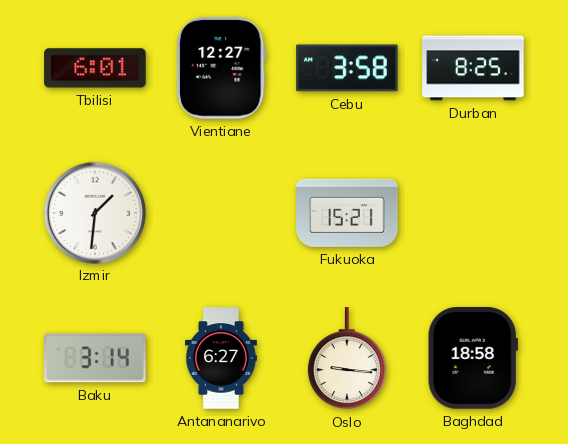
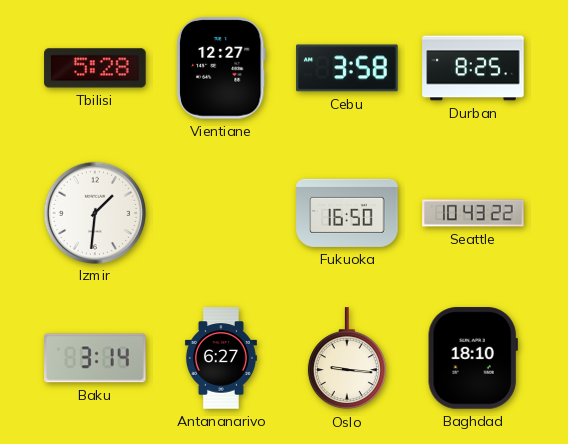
Tbilisi: 6:01 -> 5:28 (95, 68)
Fukuoka: 15:21 -> 16:50 (347, 213)
Seattle: none -> 10:43 (473, 213)
Baghdad: 18:58 -> 18:10 (473, 358)
